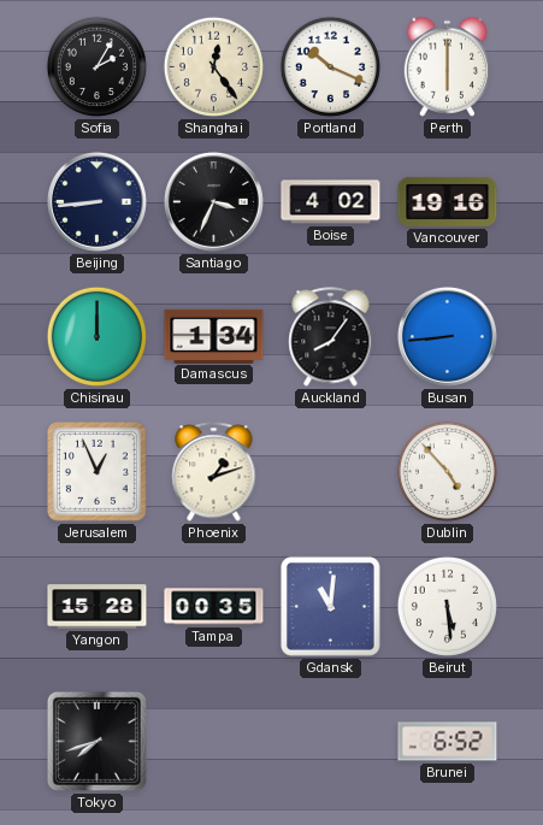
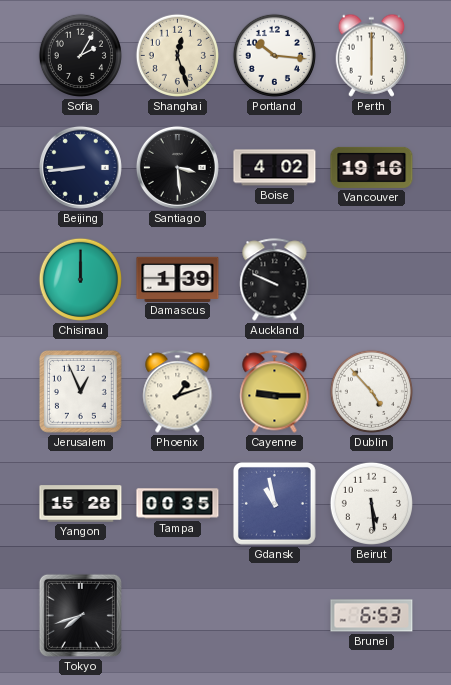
Shanghai: 12:24 -> 12:27 (177, 55)
Portland: 10:19 -> 10:16 (274, 55)
Santiago: 3:34 -> 3:29 (177, 167)
Damascus: 1:34 -> 1:39 (178, 279)
Auckland: 8:06 -> 9:49 (275, 280)
Busan: 8:44 -> none (447, 336)
Cayenne: none -> 9:15 (275, 392)
Gdansk: 11:01 -> 10:58 (274, 503)
Brunei: 6:52 -> 6:53 (372, 616)
